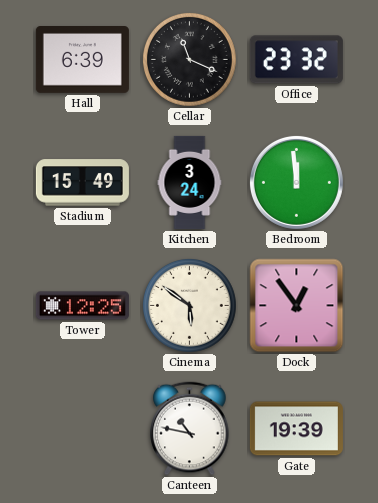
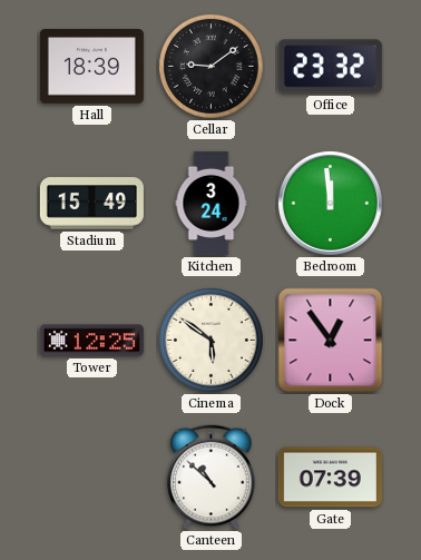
Hall: 6:39 -> 18:39 (91, 67)
Cellar: 11:19 -> 9:09 (210, 66)
Canteen: 10:47 -> 10:52 (212, 478)
Gate: 19:39 -> 07:39 (330, 478)
